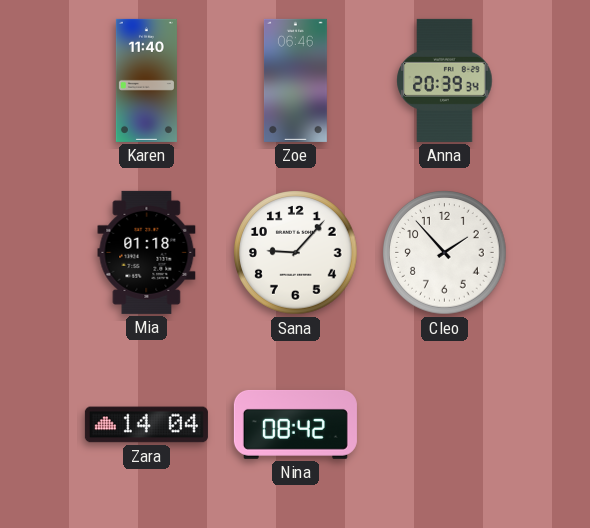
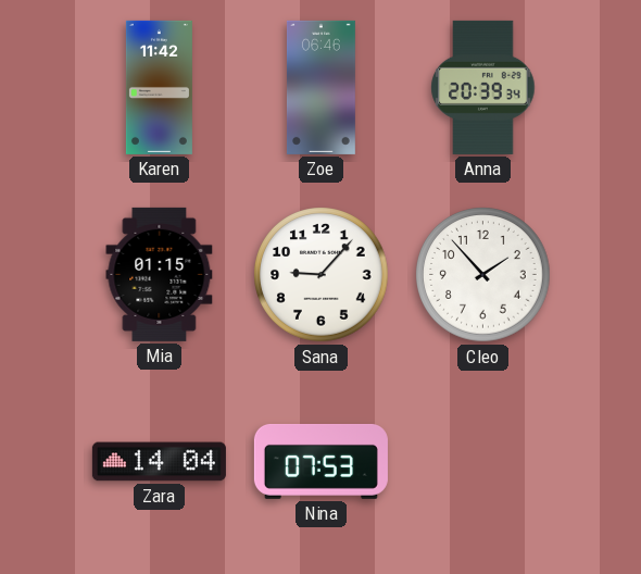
Karen: 11:40 -> 11:42 (159, 87)
Mia: 01:18 -> 01:15 (160, 274)
Nina: 08:42 -> 07:53 (320, 461)
